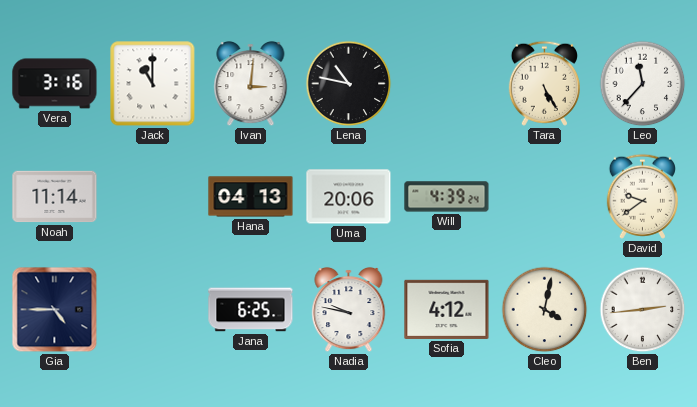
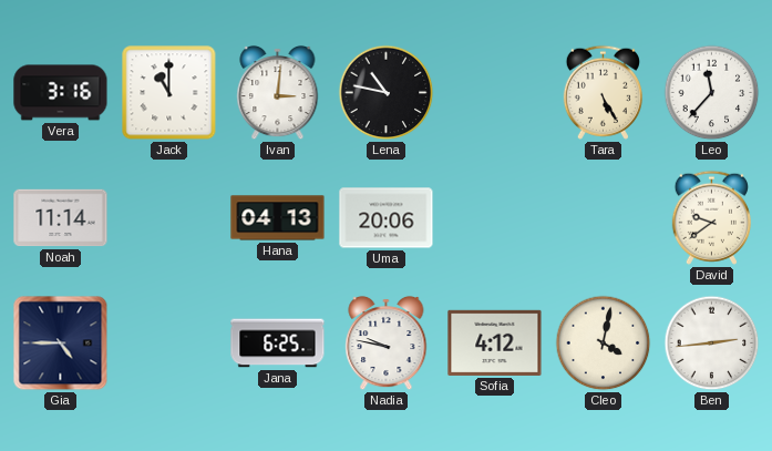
Will: 4:39 -> none (447, 197)
